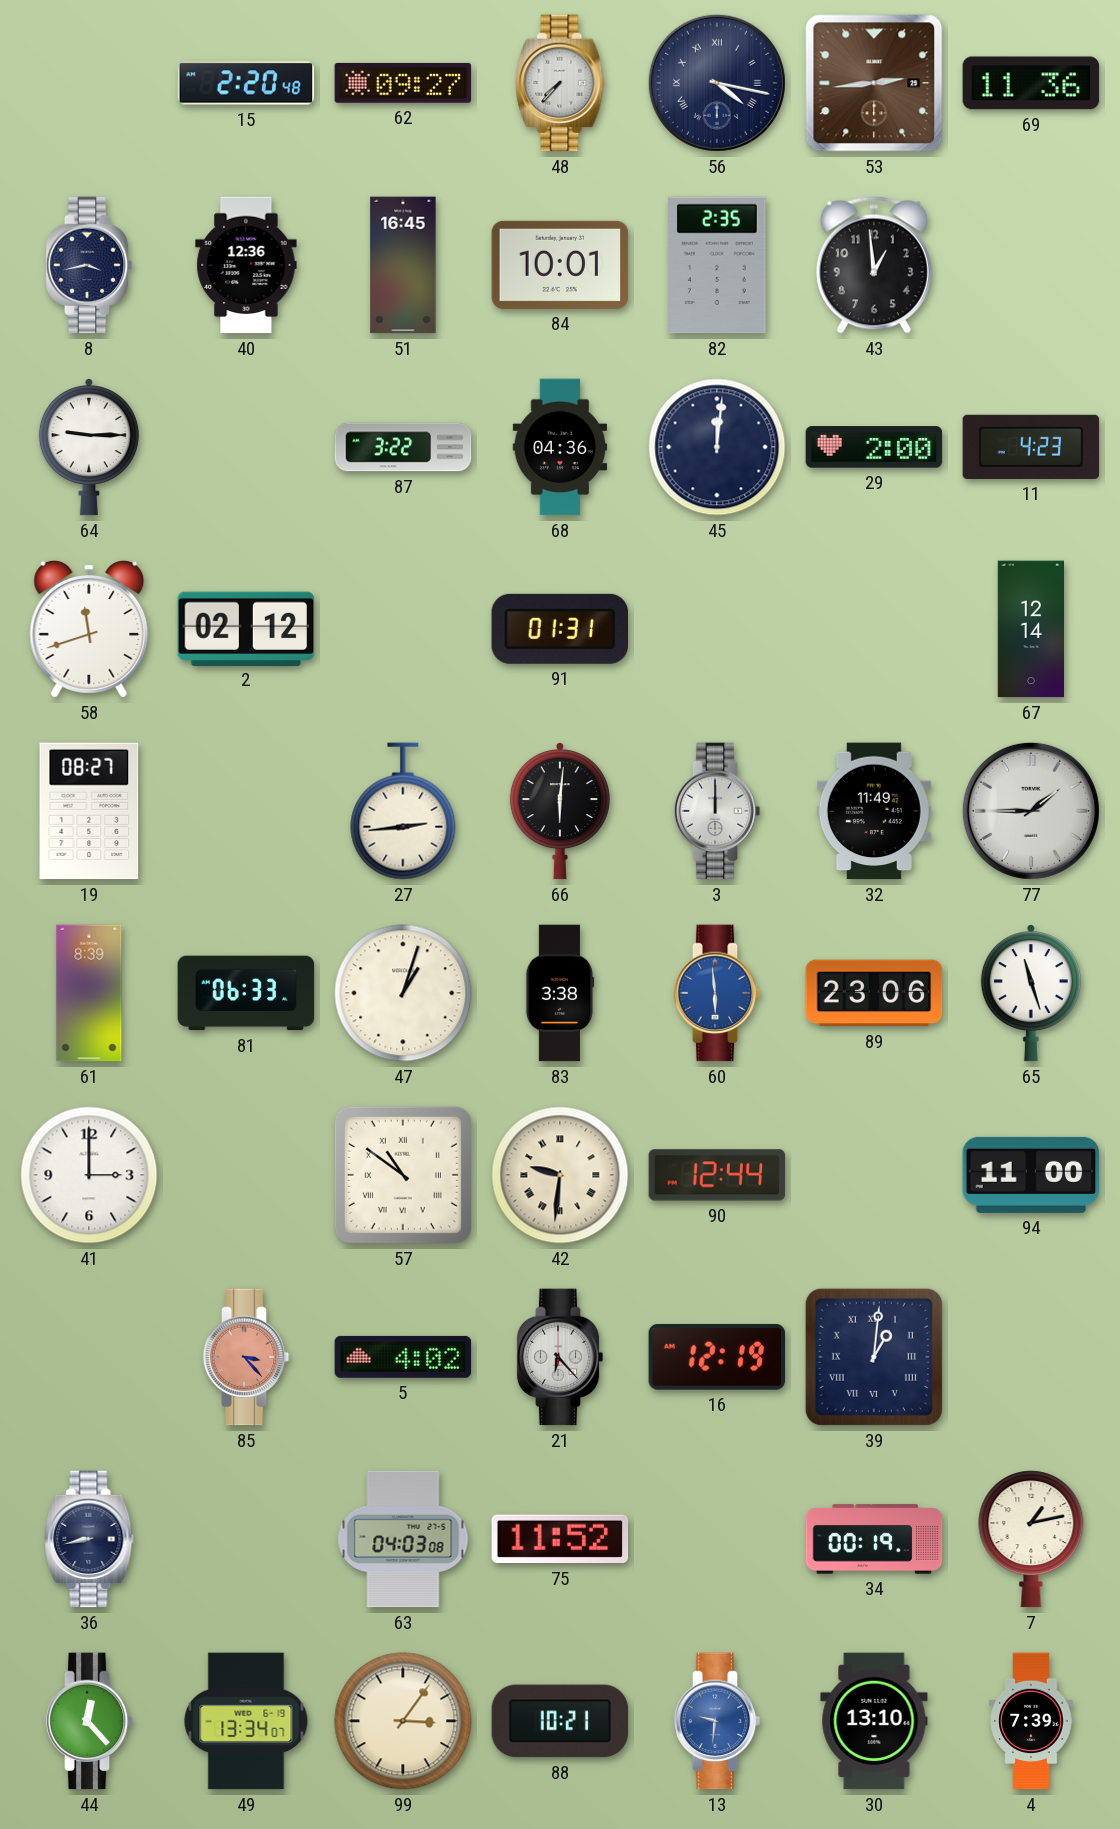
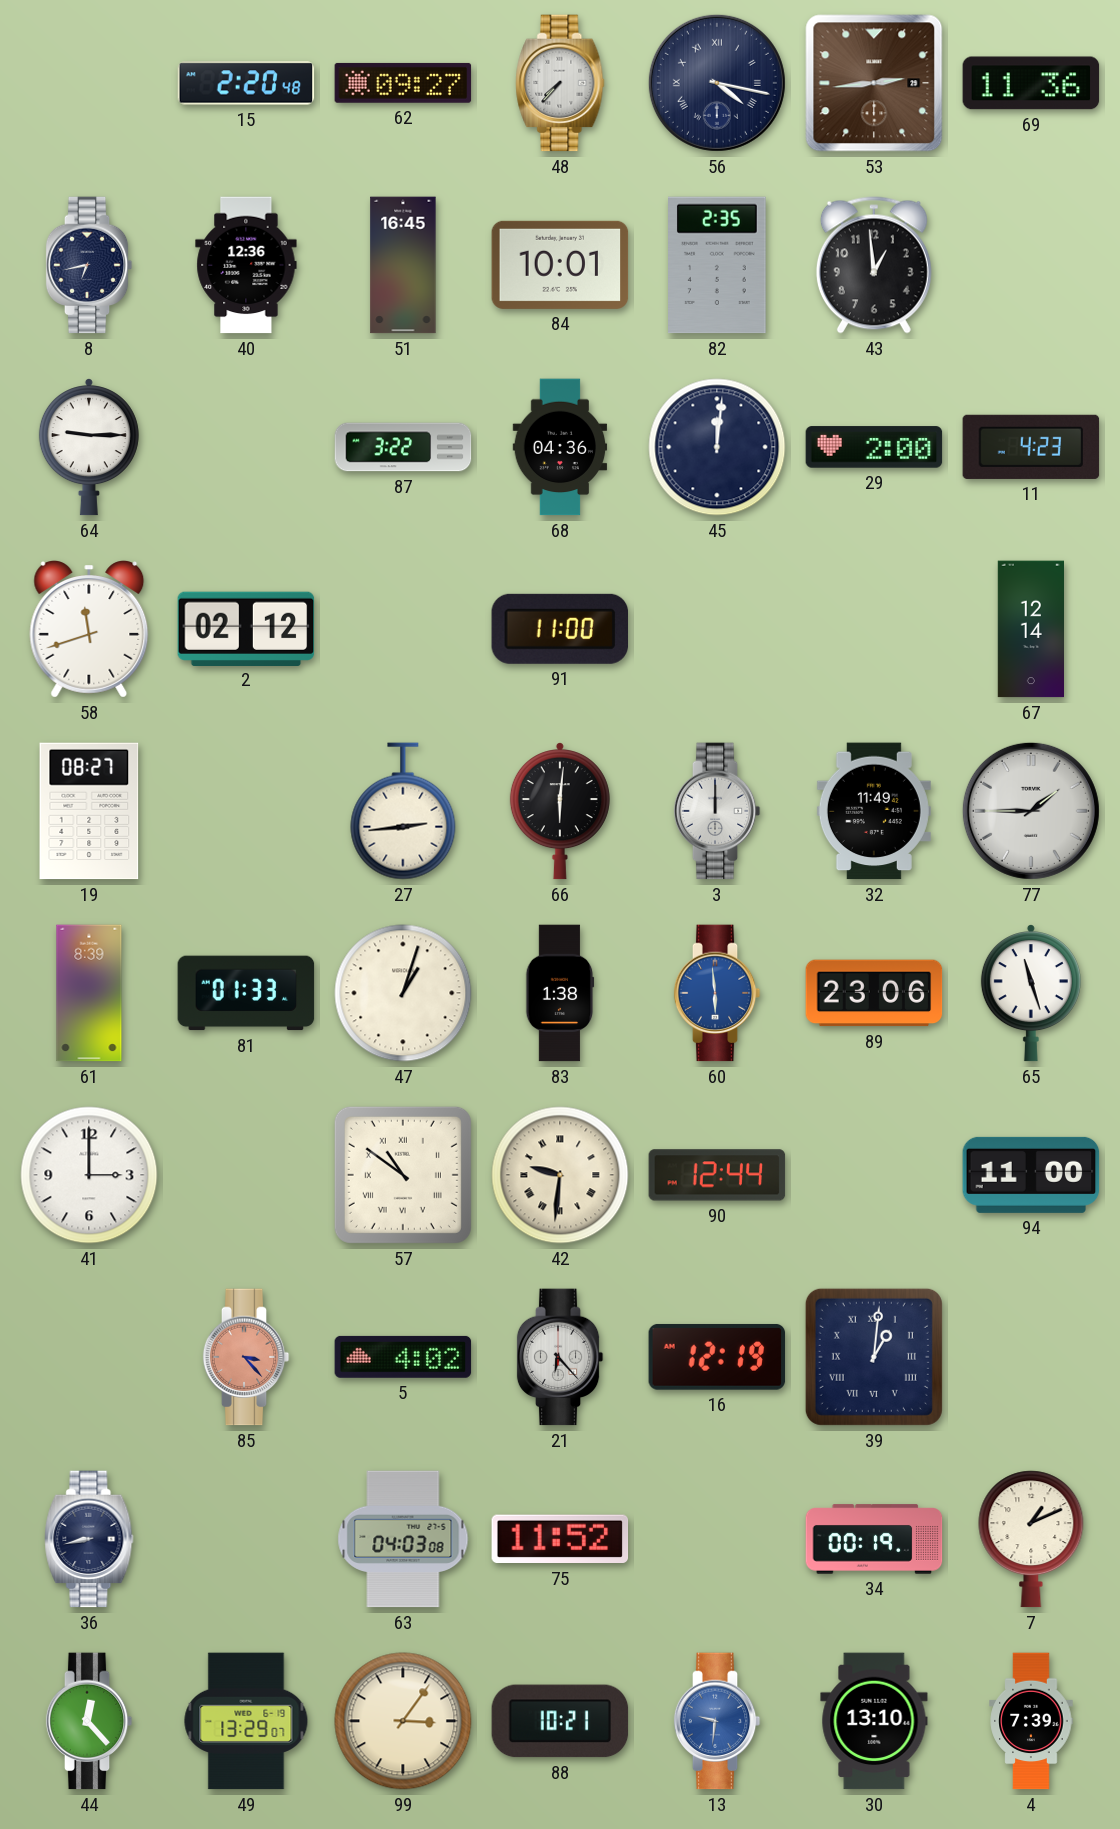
8: 3:43 -> 6:43 (89, 265)
91: 01:31 -> 11:00 (559, 629)
81: 06:33 -> 01:33 (246, 993)
83: 3:38 -> 1:38 (560, 993)
7: 1:13 -> 1:11 (1031, 1539)
49: 13:34 -> 13:29 (246, 1721)
